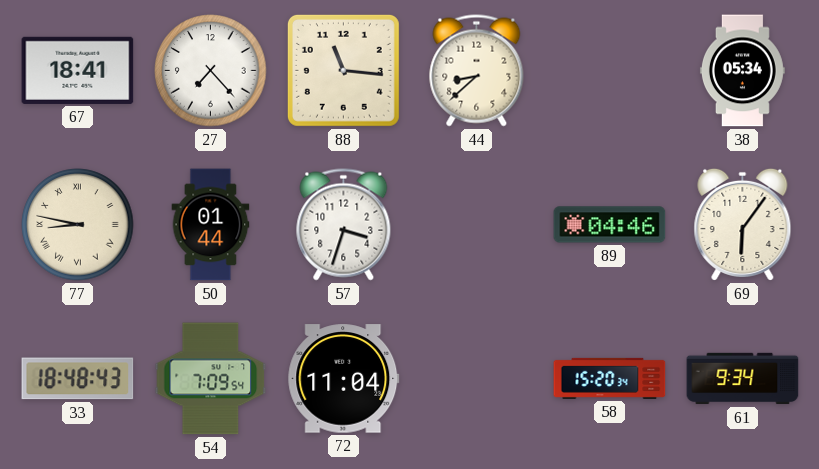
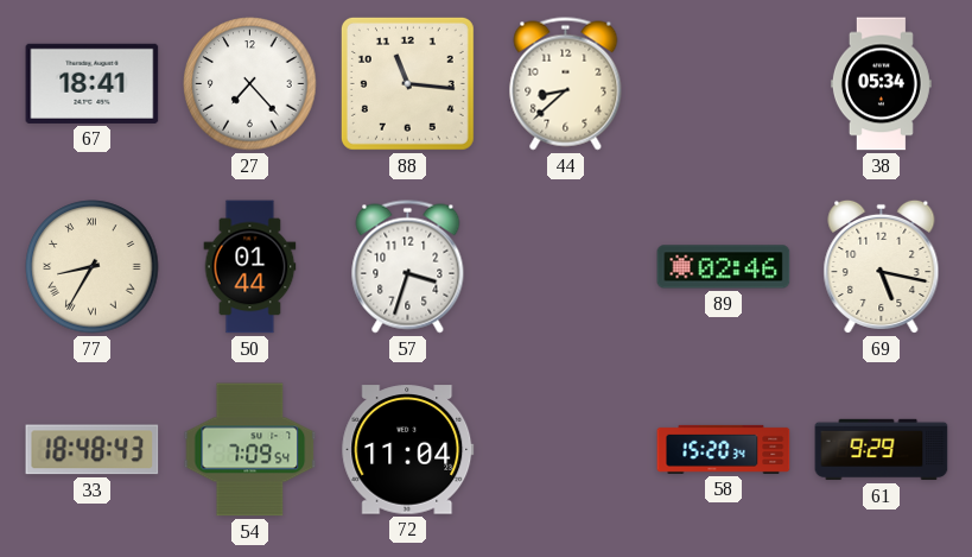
77: 8:47 -> 8:35 (93, 267)
89: 04:46 -> 02:46 (724, 267)
69: 6:06 -> 5:17 (882, 266)
61: 9:34 -> 9:29 (882, 450)
